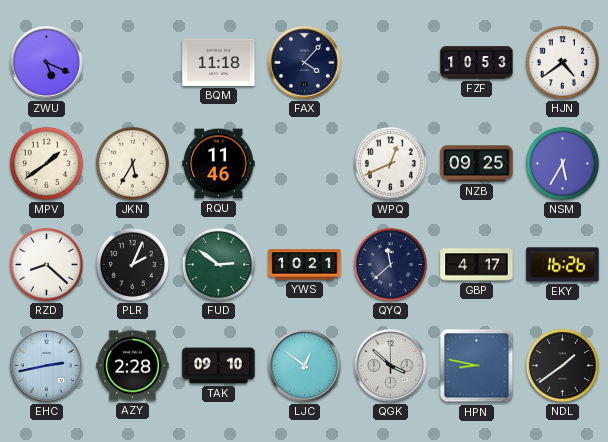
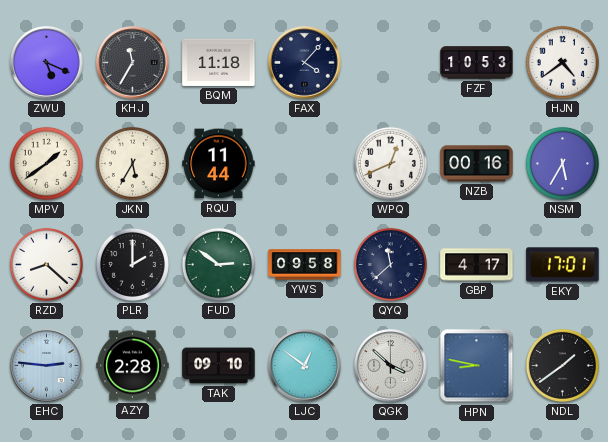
KHJ: none -> 11:35 (133, 63)
RQU: 11:46 -> 11:44 (219, 164)
NZB: 09:25 -> 00:16 (477, 164)
PLR: 2:04 -> 2:00 (132, 264)
YWS: 10:21 -> 09:58 (305, 265)
EKY: 16:26 -> 17:01 (563, 265)
EHC: 2:43 -> 2:46 (47, 366)
